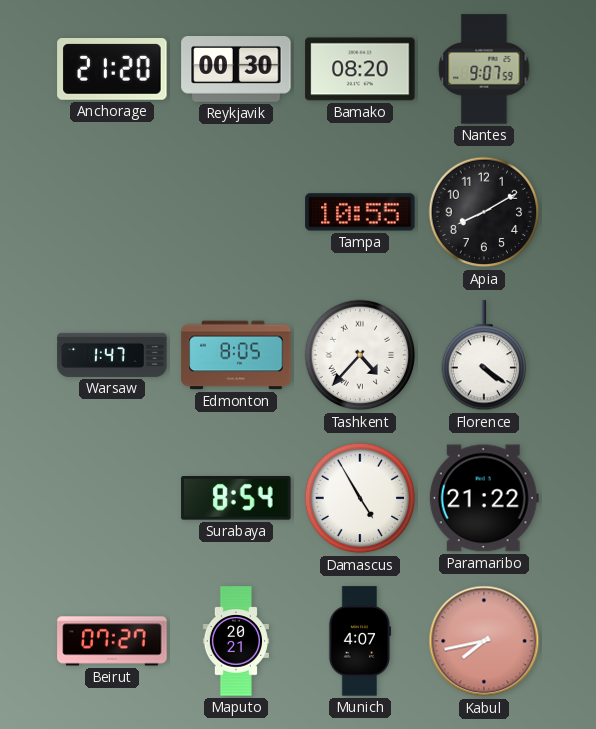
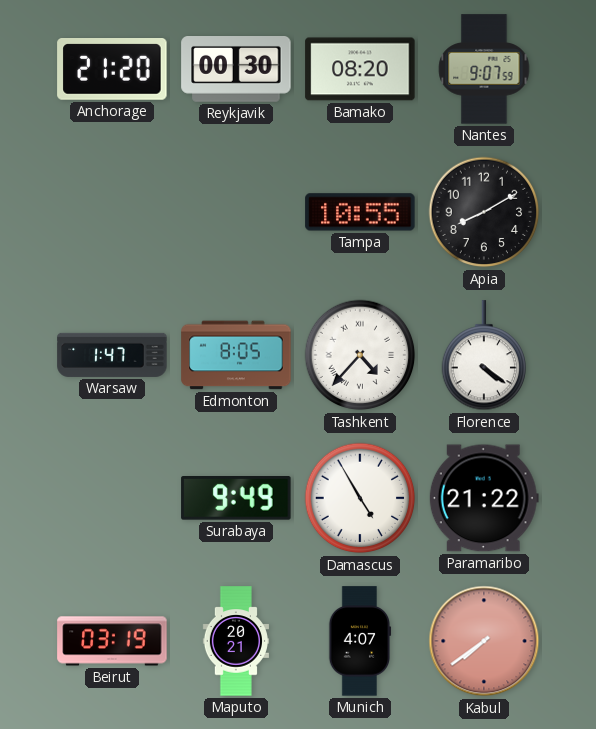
Surabaya: 8:54 -> 9:49 (236, 499)
Beirut: 07:27 -> 03:19 (112, 641)
Kabul: 7:43 -> 7:39 (484, 641)
